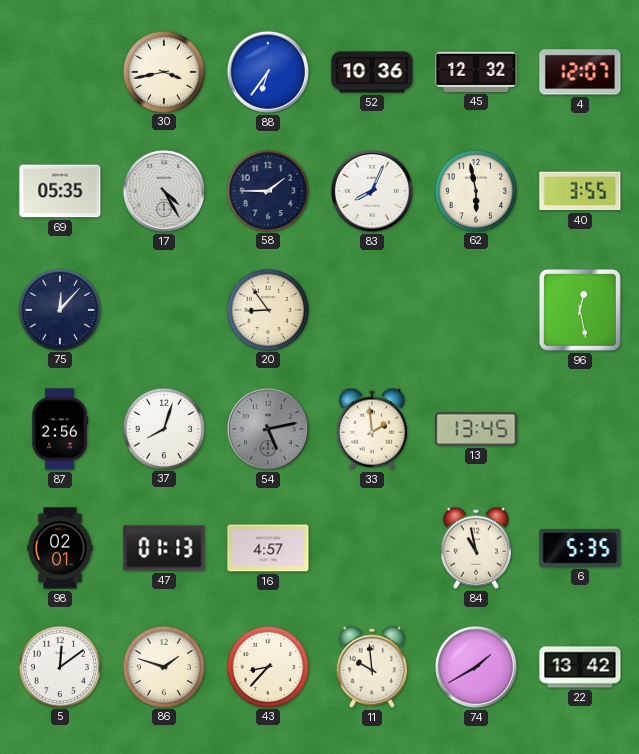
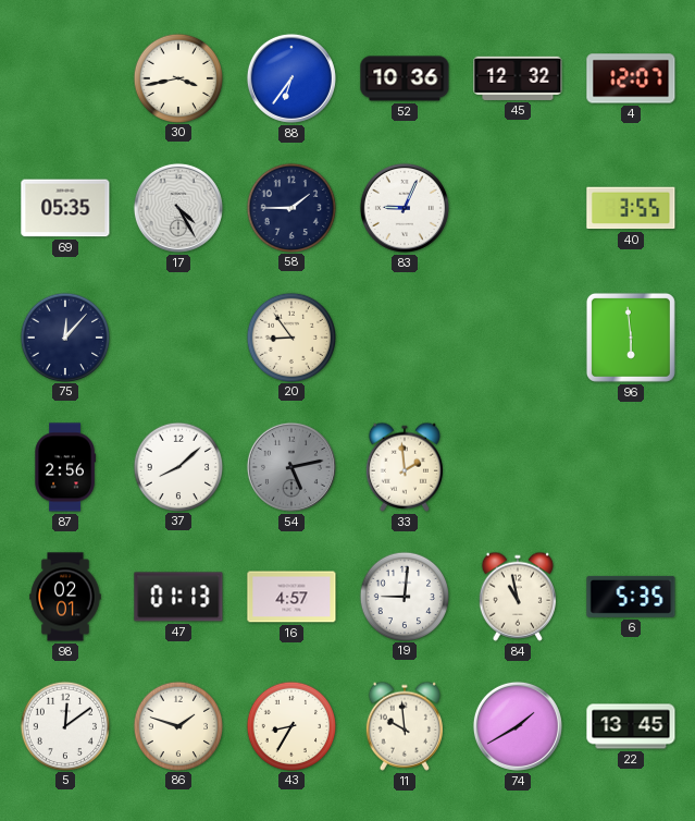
83: 8:04 -> 9:04 (405, 208)
62: 5:58 -> none (475, 190)
96: 12:28 -> 5:59 (631, 338)
37: 8:03 -> 8:08 (177, 466)
13: 13:45 -> none (476, 429)
19: none -> 9:01 (404, 596)
43: 8:37 -> 8:35 (290, 725)
22: 13:42 -> 13:45 (631, 726)
